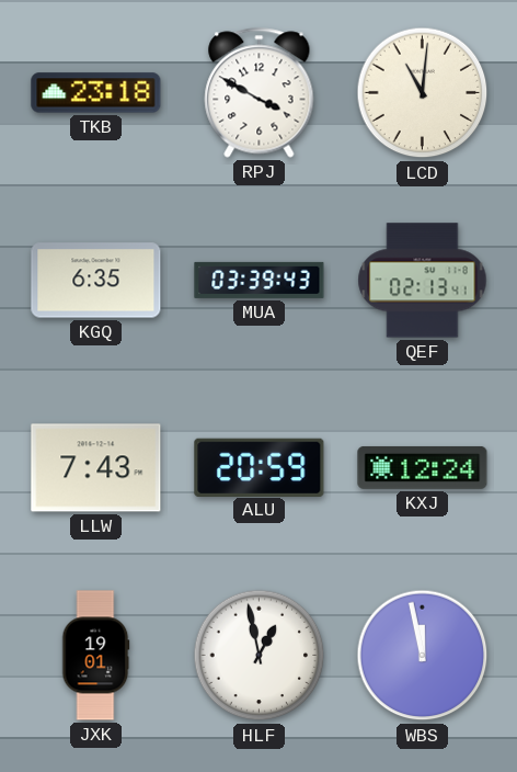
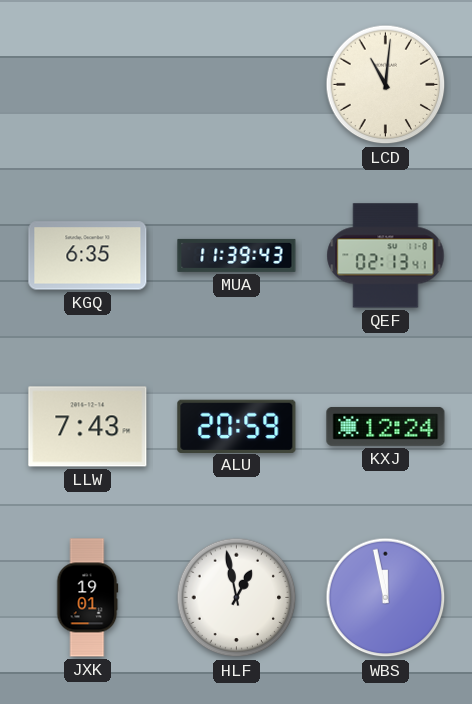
TKB: 23:18 -> none (96, 93)
RPJ: 3:50 -> none (260, 93)
MUA: 03:39 -> 11:39 (237, 255)
